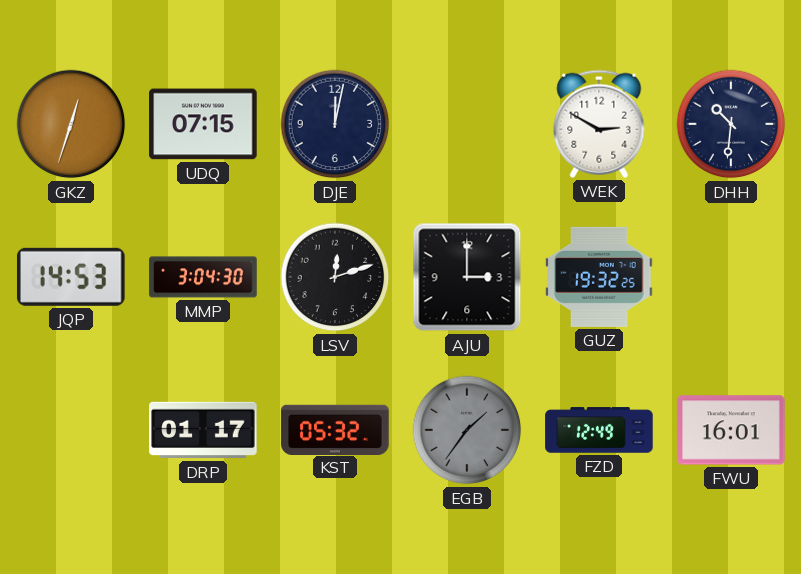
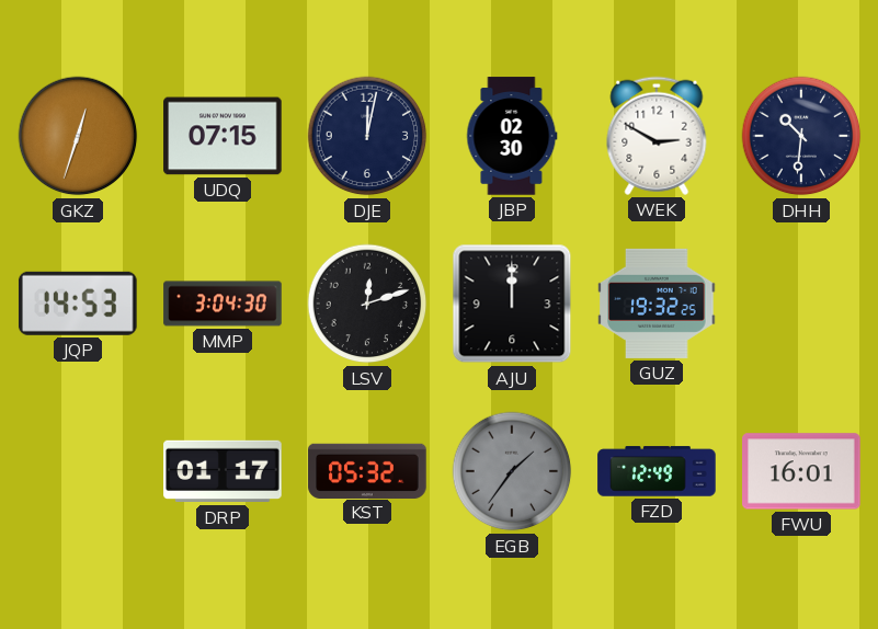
JBP: none -> 02:30 (512, 136)
AJU: 3:00 -> 12:00 (512, 304)
